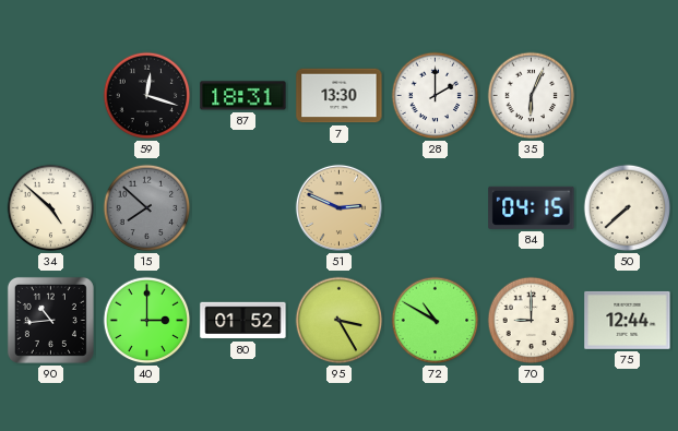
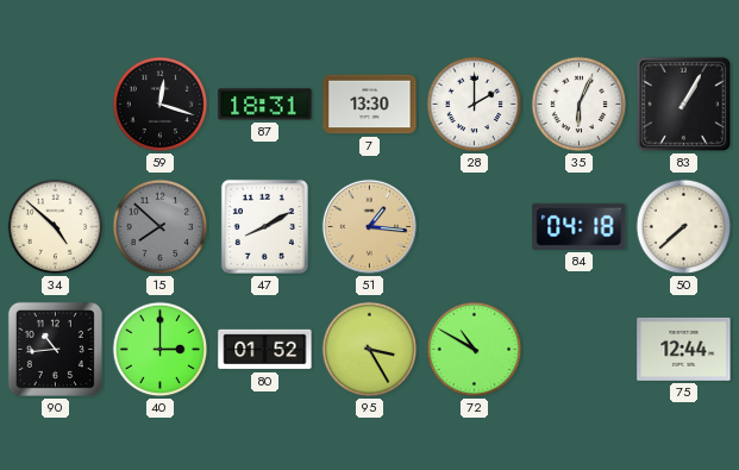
83: none -> 1:05 (684, 105)
47: none -> 8:10 (264, 226)
51: 2:49 -> 1:16 (369, 226)
84: 04:15 -> 04:18 (580, 226)
70: 9:00 -> none (532, 321)
